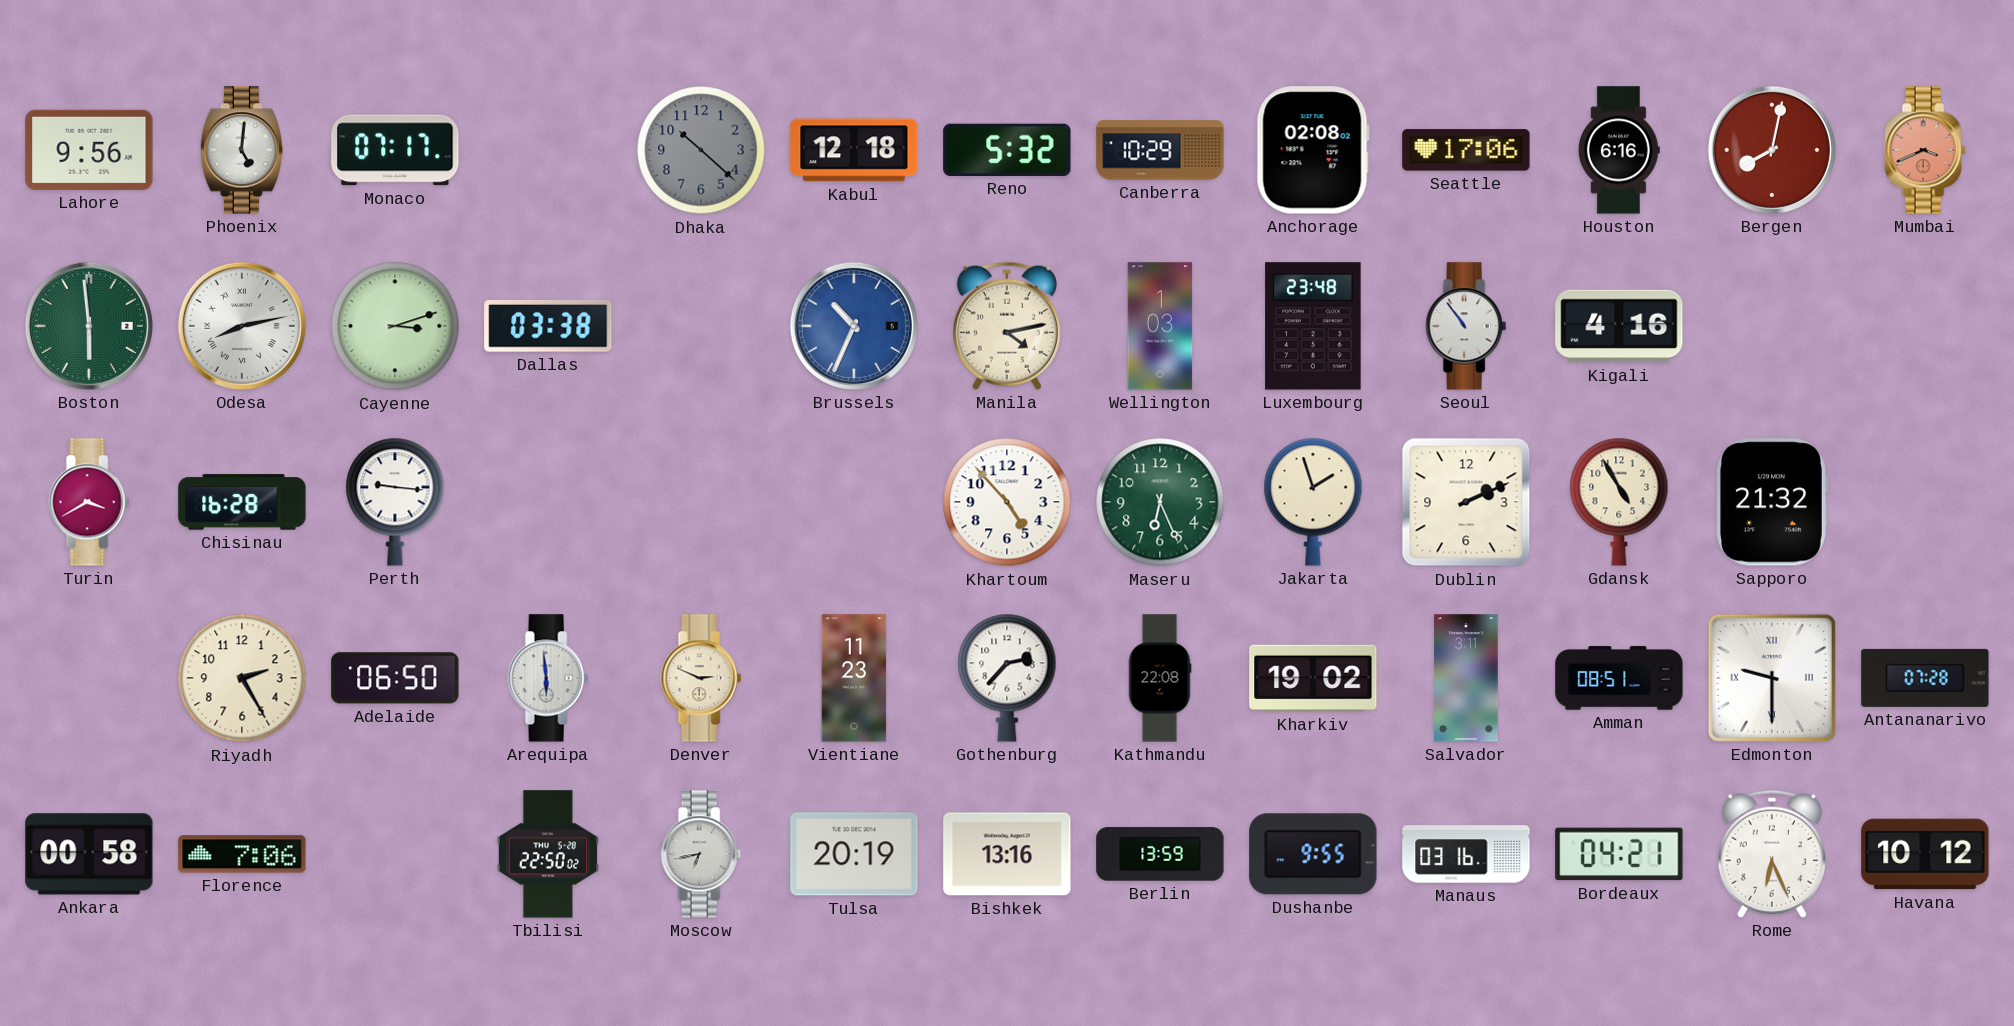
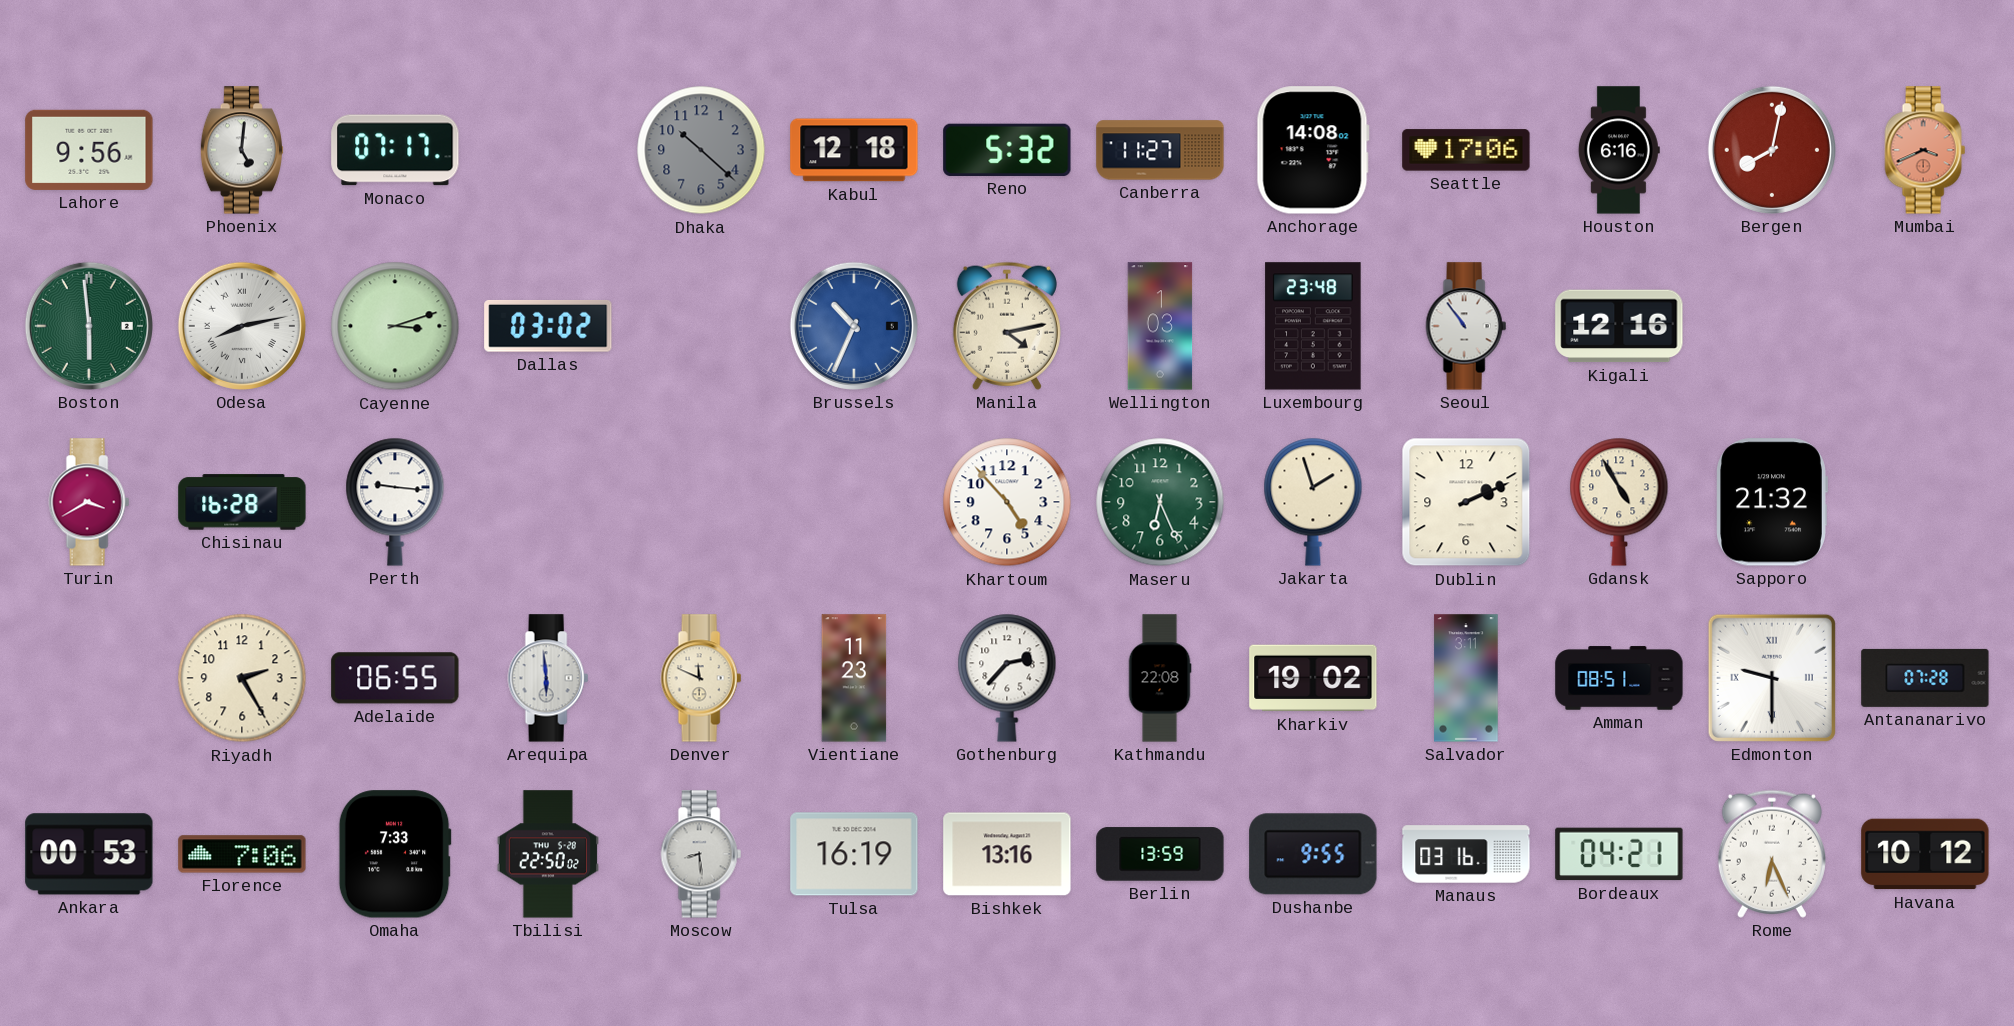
Canberra: 10:29 -> 11:27 (1160, 150)
Anchorage: 02:08 -> 14:08 (1313, 150)
Dallas: 03:38 -> 03:02 (548, 326)
Kigali: 4:16 -> 12:16 (1619, 326)
Adelaide: 06:50 -> 06:55 (395, 678)
Denver: 2:49 -> 11:49 (701, 678)
Ankara: 00:58 -> 00:53 (89, 854)
Omaha: none -> 7:33 (395, 854)
Moscow: 6:43 -> 8:29 (701, 854)
Tulsa: 20:19 -> 16:19 (854, 854)
